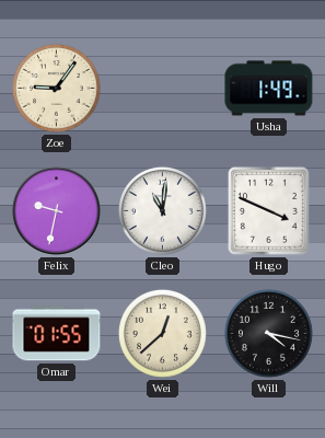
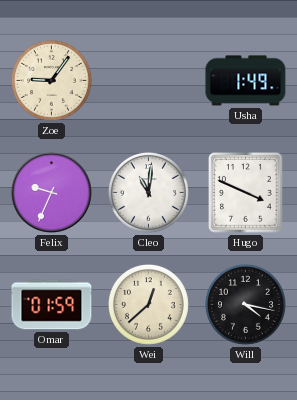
Felix: 9:32 -> 9:34 (52, 193)
Omar: 01:55 -> 01:59 (52, 305)
